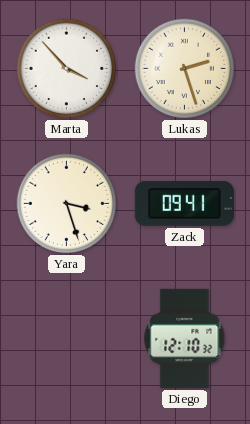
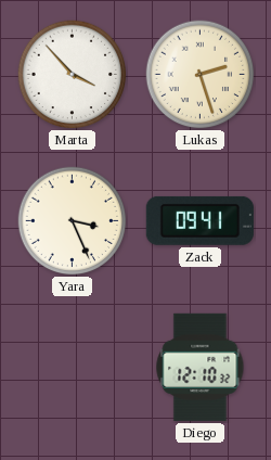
Yara: 3:27 -> 3:26 (73, 221)
